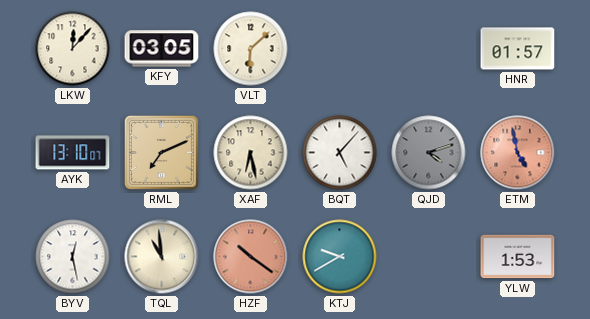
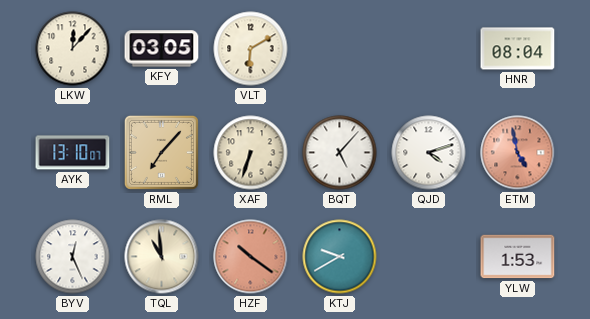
VLT: 6:08 -> 6:10 (251, 49)
HNR: 01:57 -> 08:04 (518, 49)
RML: 7:11 -> 7:07 (161, 152)
XAF: 6:28 -> 6:33 (251, 153)
QJD dial: grey -> white (429, 153)
BYV: 12:28 -> 12:26 (73, 257)
